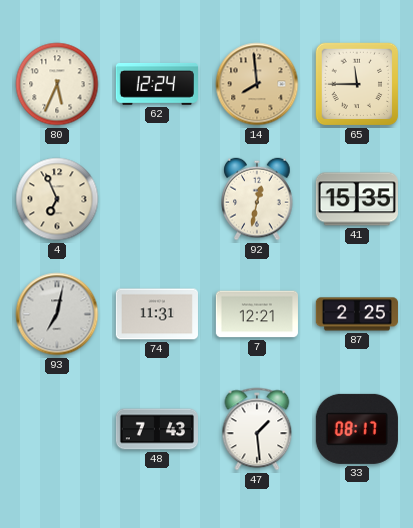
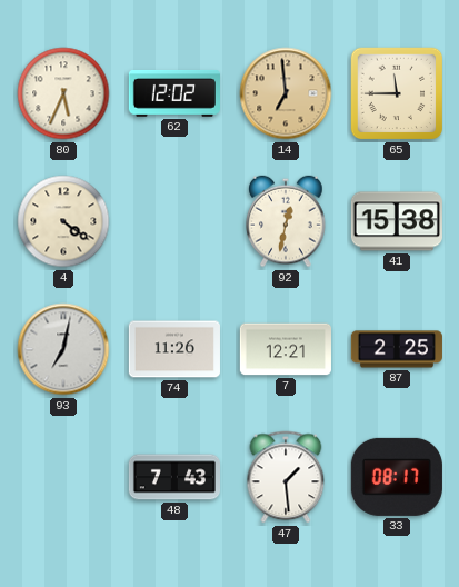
62: 12:24 -> 12:02 (174, 93)
14: 7:59 -> 6:59 (286, 93)
4: 6:56 -> 4:21 (63, 221)
41: 15:35 -> 15:38 (397, 221)
74: 11:31 -> 11:26 (174, 349)
